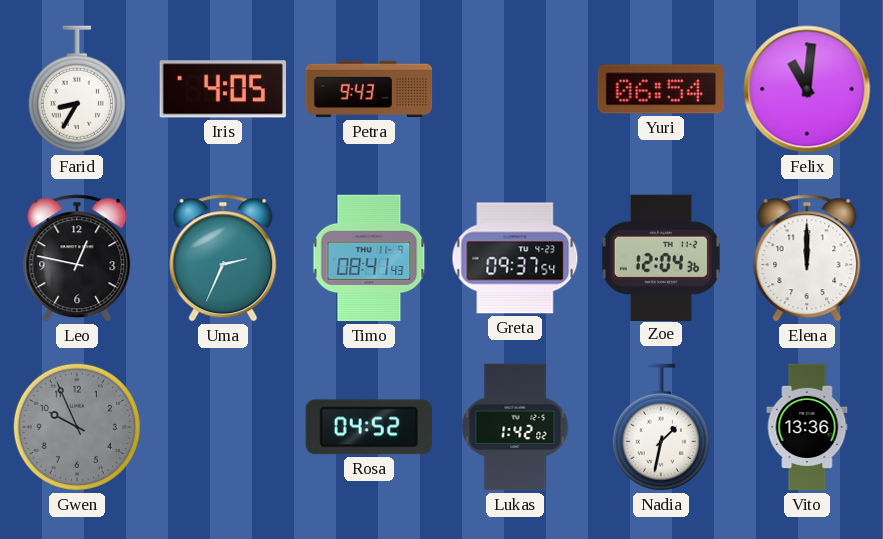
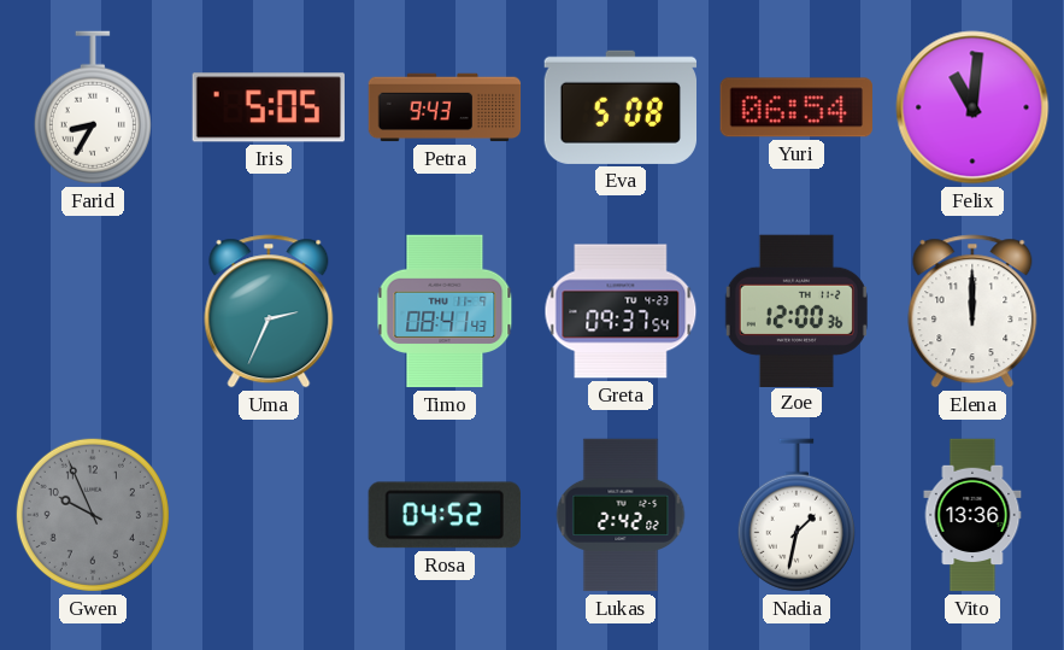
Iris: 4:05 -> 5:05 (269, 107)
Eva: none -> 5:08 (619, 107)
Leo: 12:47 -> none (77, 258)
Zoe: 12:04 -> 12:00 (796, 310)
Lukas: 1:42 -> 2:42 (621, 515)
